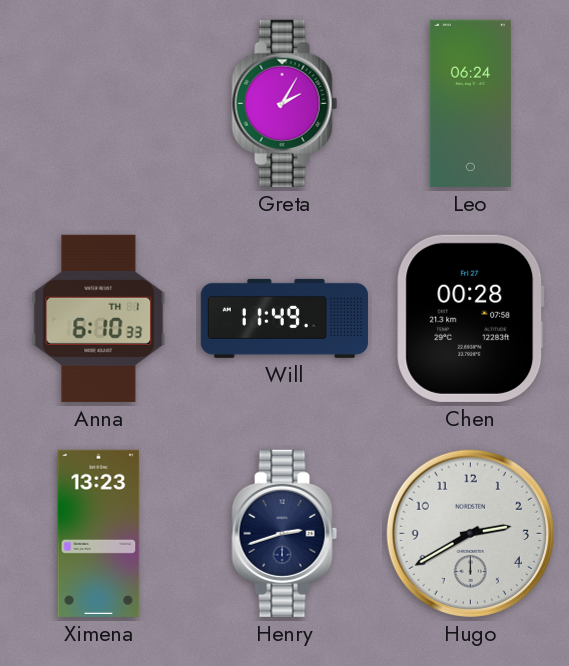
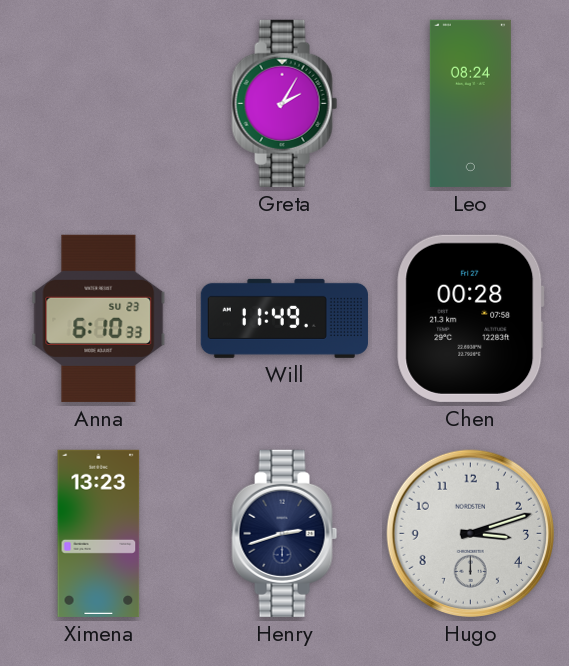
Leo: 06:24 -> 08:24 (470, 103)
Anna date: TH 1 -> SU 23 (99, 318)
Hugo: 2:40 -> 3:12 (470, 533)
